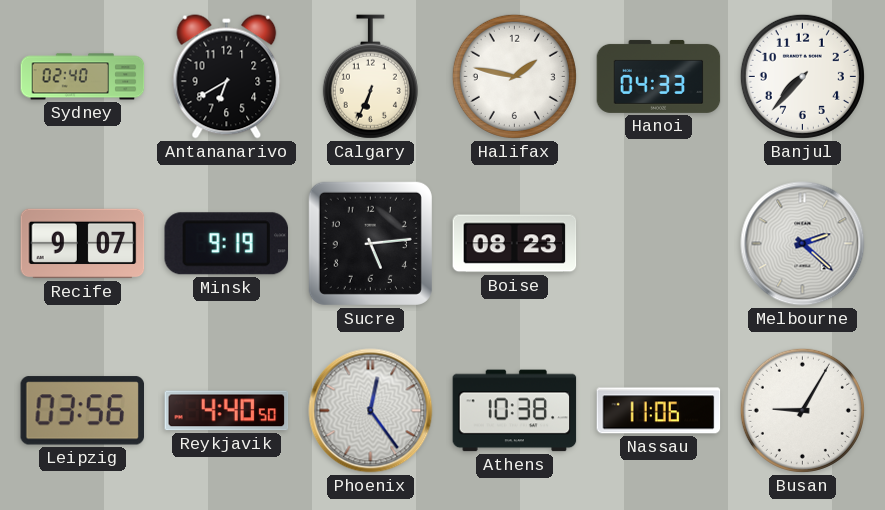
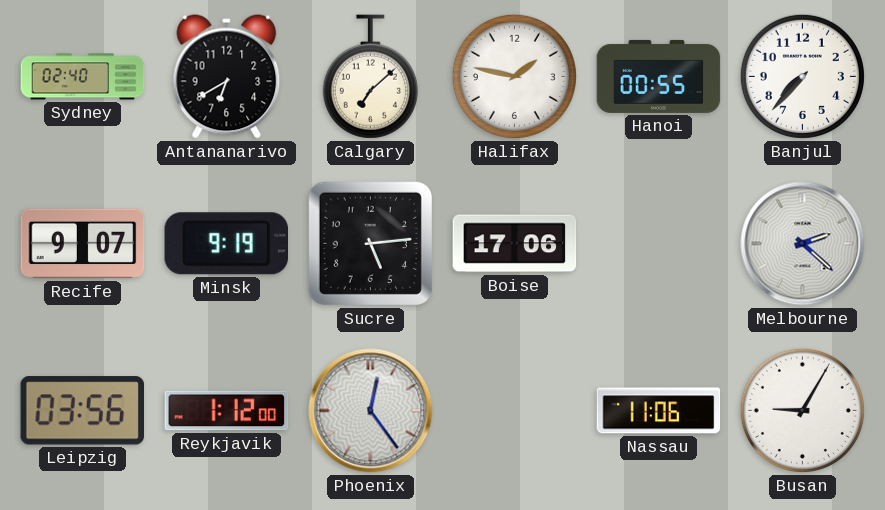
Calgary: 6:34 -> 7:08 (370, 77)
Hanoi: 04:33 -> 00:55 (659, 76)
Boise: 08:23 -> 17:06 (515, 244)
Reykjavik: 4:40 -> 1:12 (227, 411)
Athens: 10:38 -> none (515, 411)
